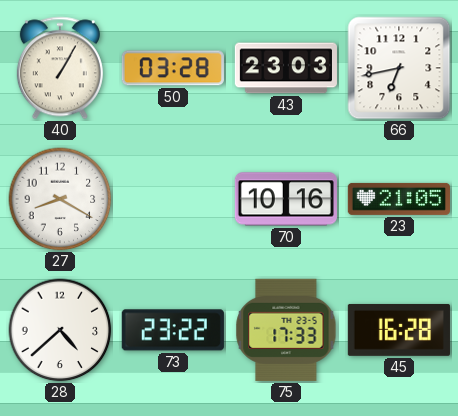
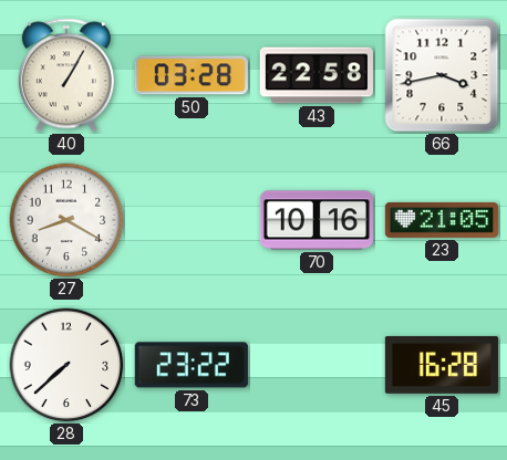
43: 23:03 -> 22:58 (317, 75)
66: 6:43 -> 3:43 (442, 75)
28: 4:38 -> 7:38 (66, 365)
75: 17:33 -> none (286, 330)
